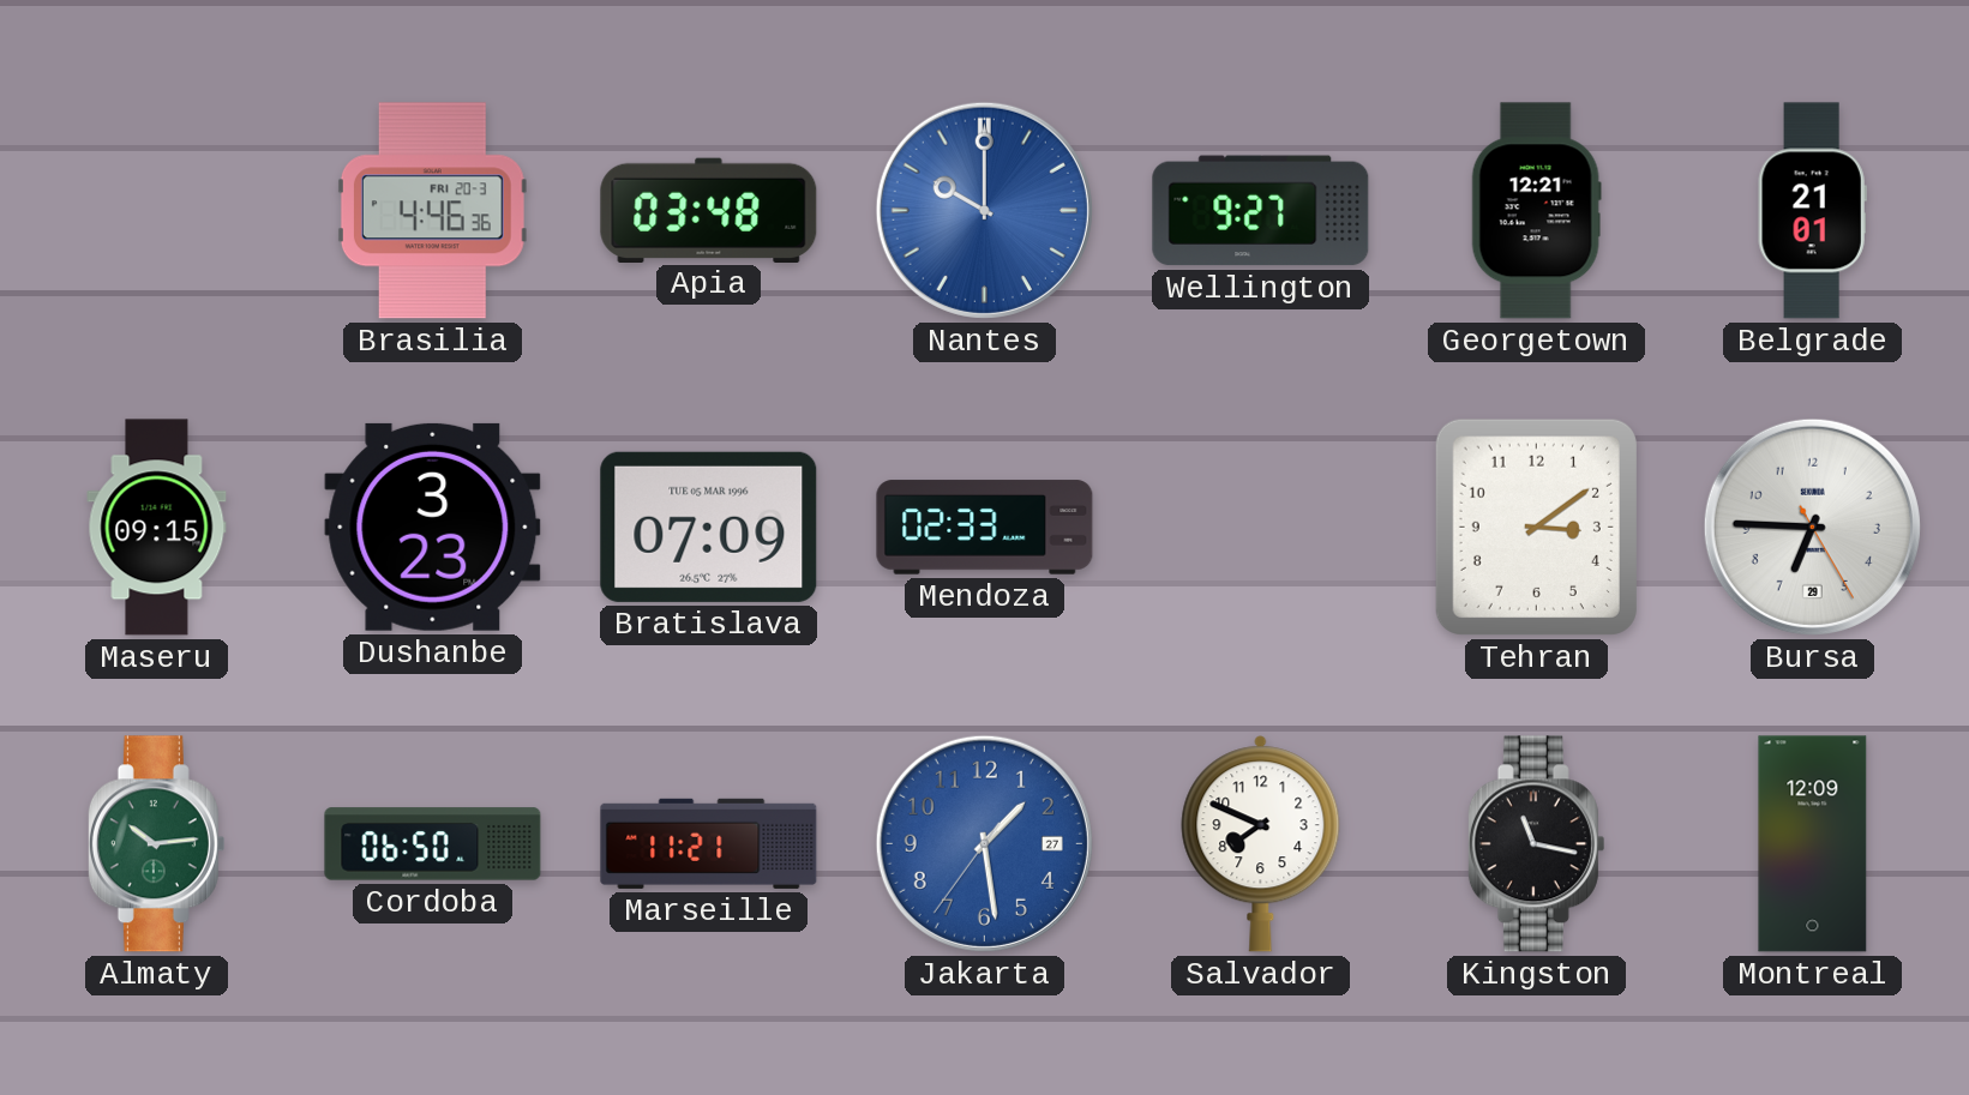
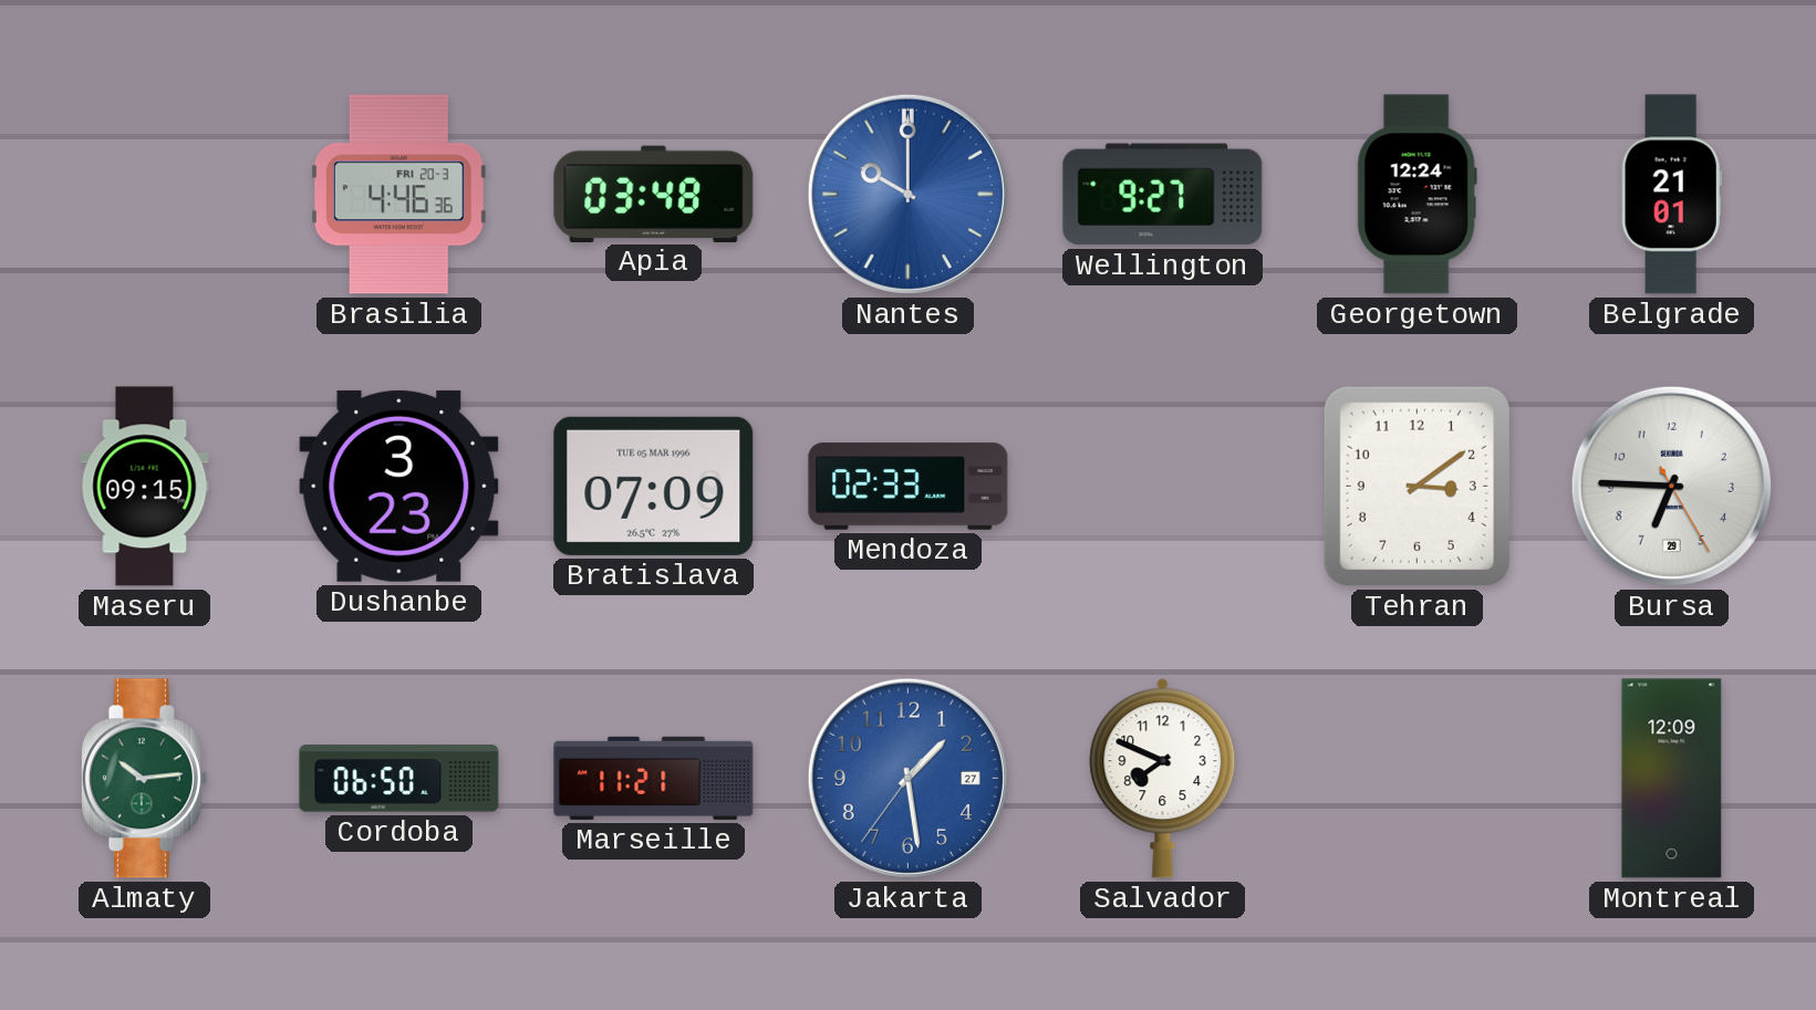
Georgetown: 12:21 -> 12:24 (1417, 195)
Kingston: 11:17 -> none (1536, 844)
